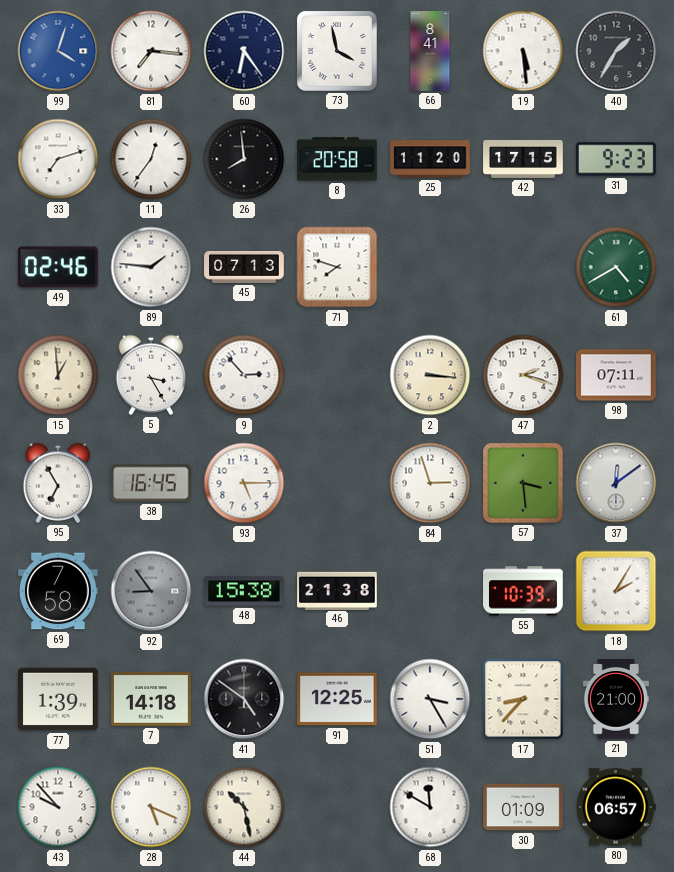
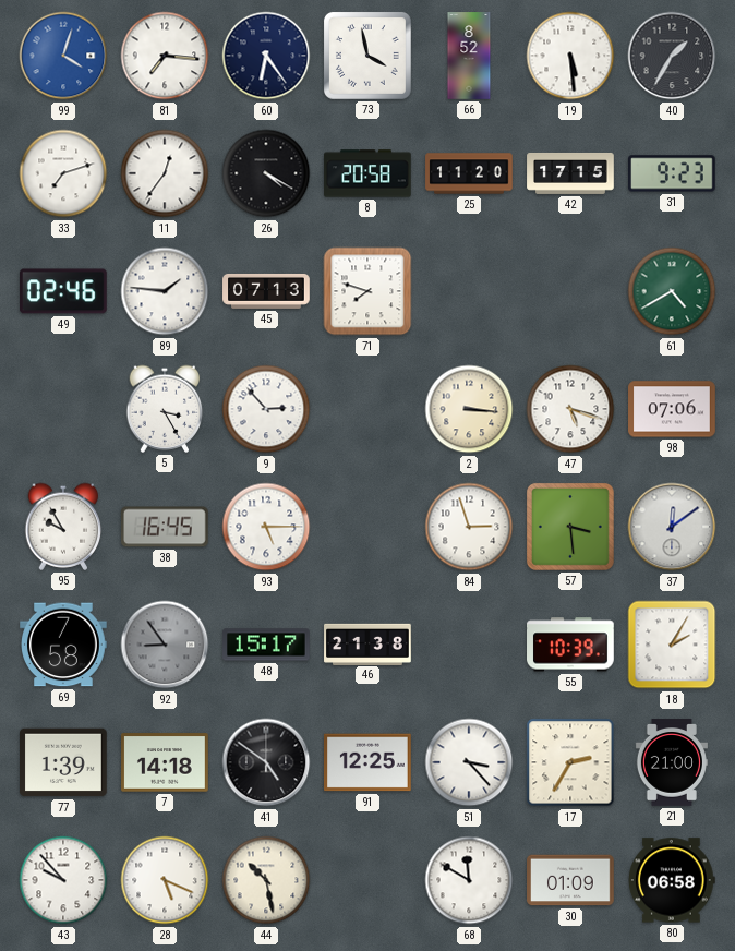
66: 8:41 -> 8:52 (469, 56)
26: 7:59 -> 4:20 (266, 173)
15: 12:59 -> none (58, 375)
47: 2:18 -> 5:18 (570, 409)
98: 07:11 -> 07:06 (672, 409)
95: 6:55 -> 9:55 (63, 527)
48: 15:38 -> 15:17 (266, 645)
51: 3:25 -> 3:23 (469, 762)
17: 8:37 -> 2:35 (570, 762)
80: 06:57 -> 06:58 (672, 880)
